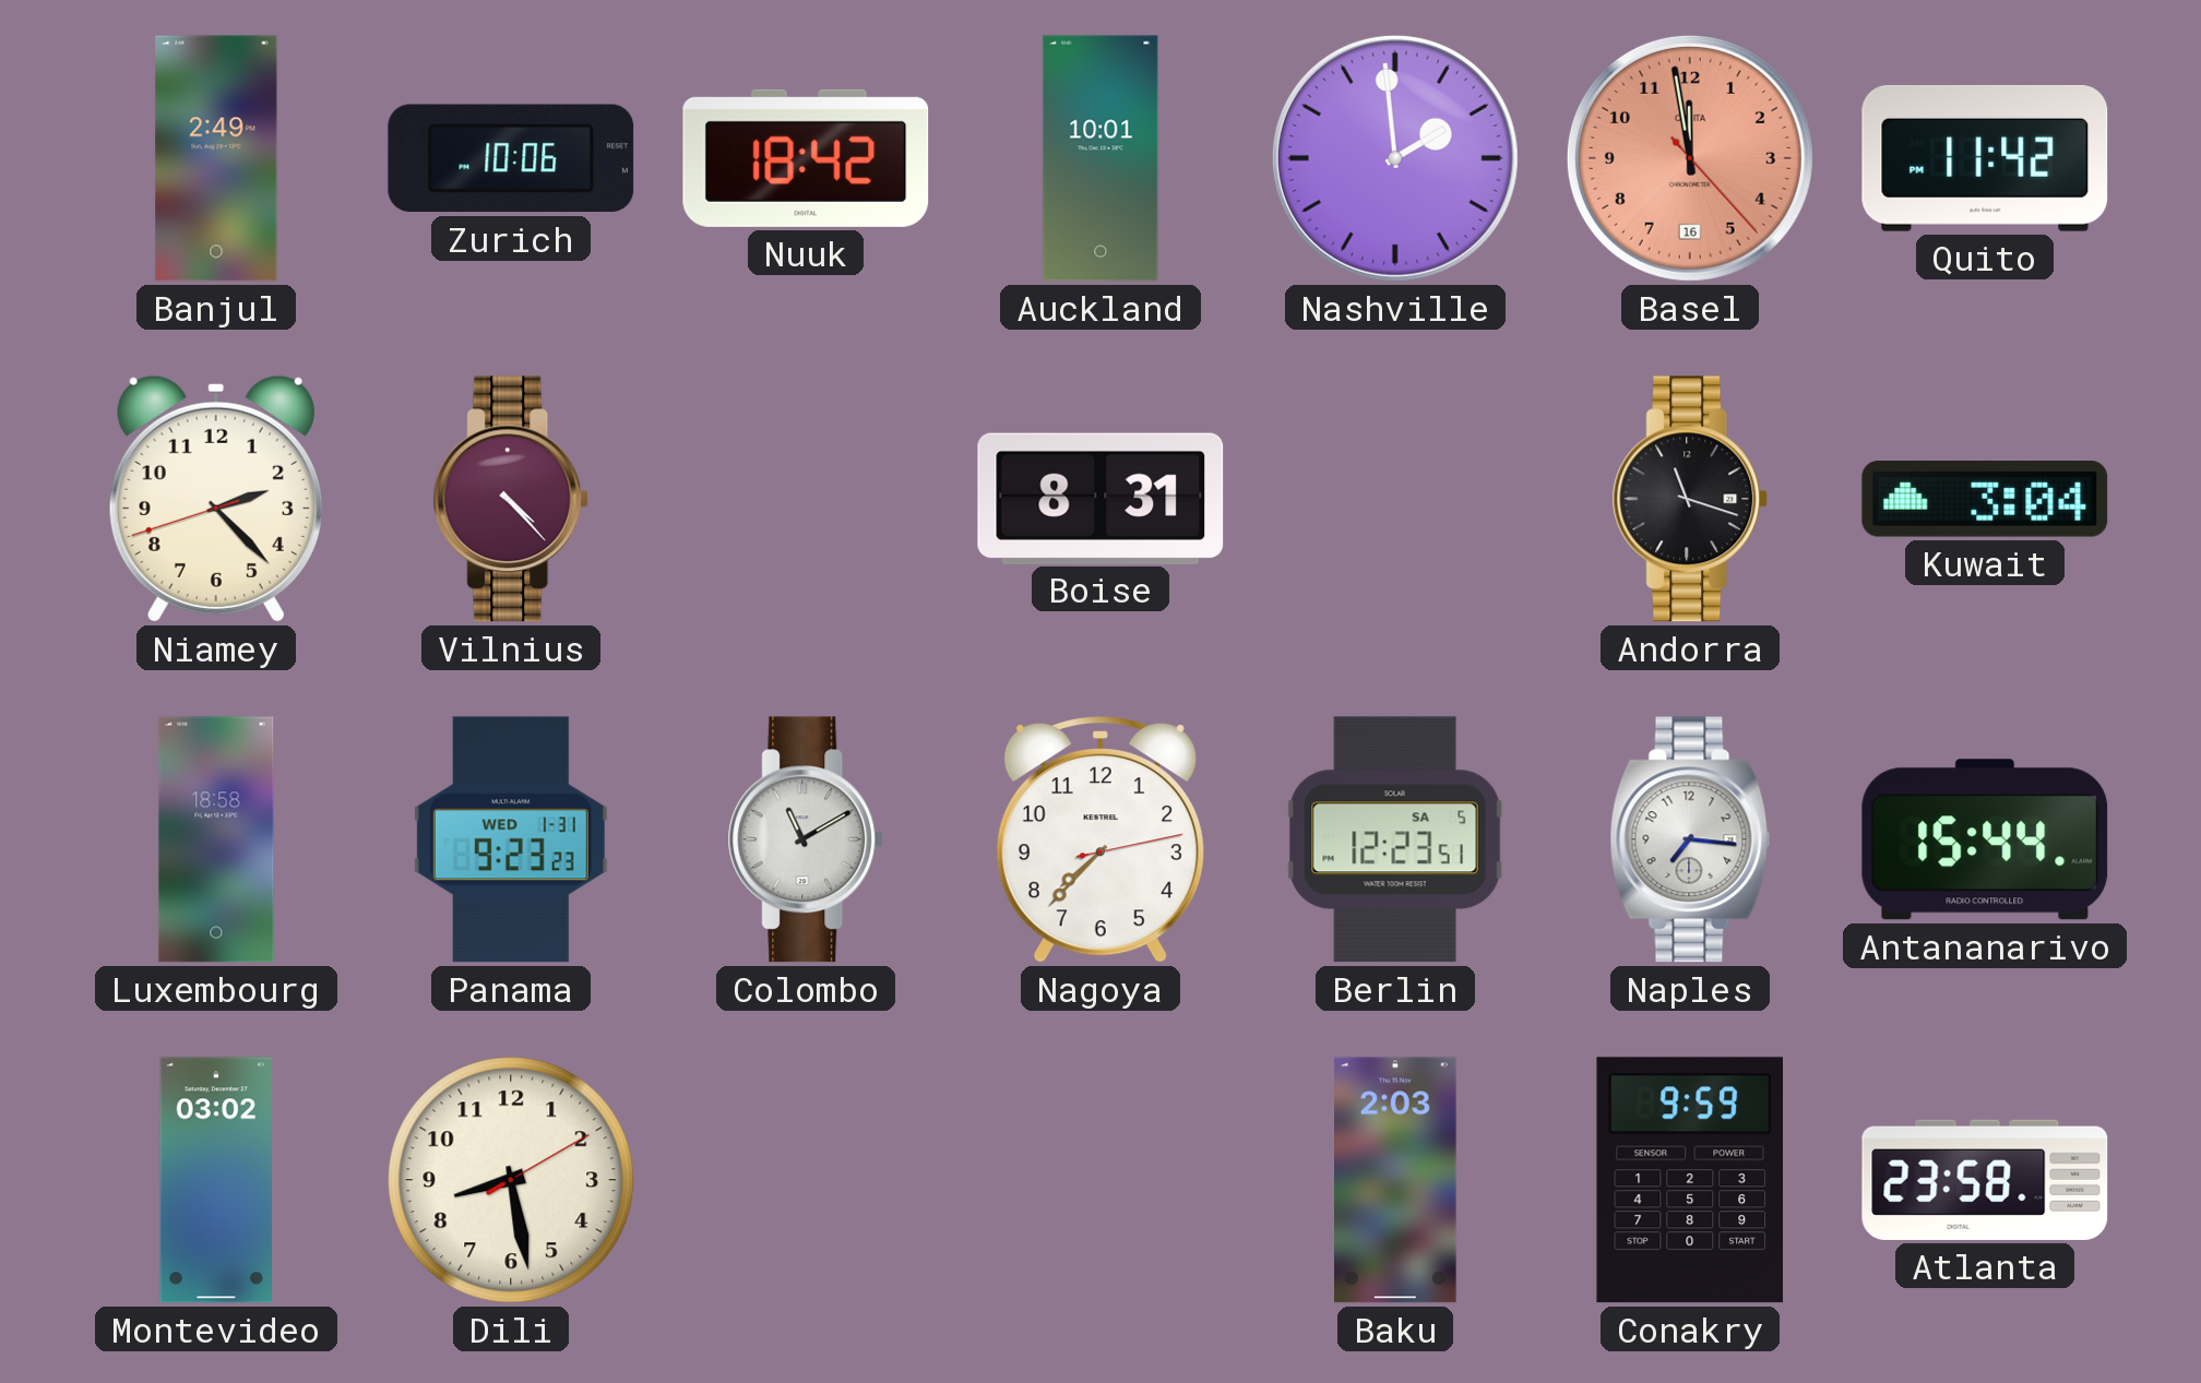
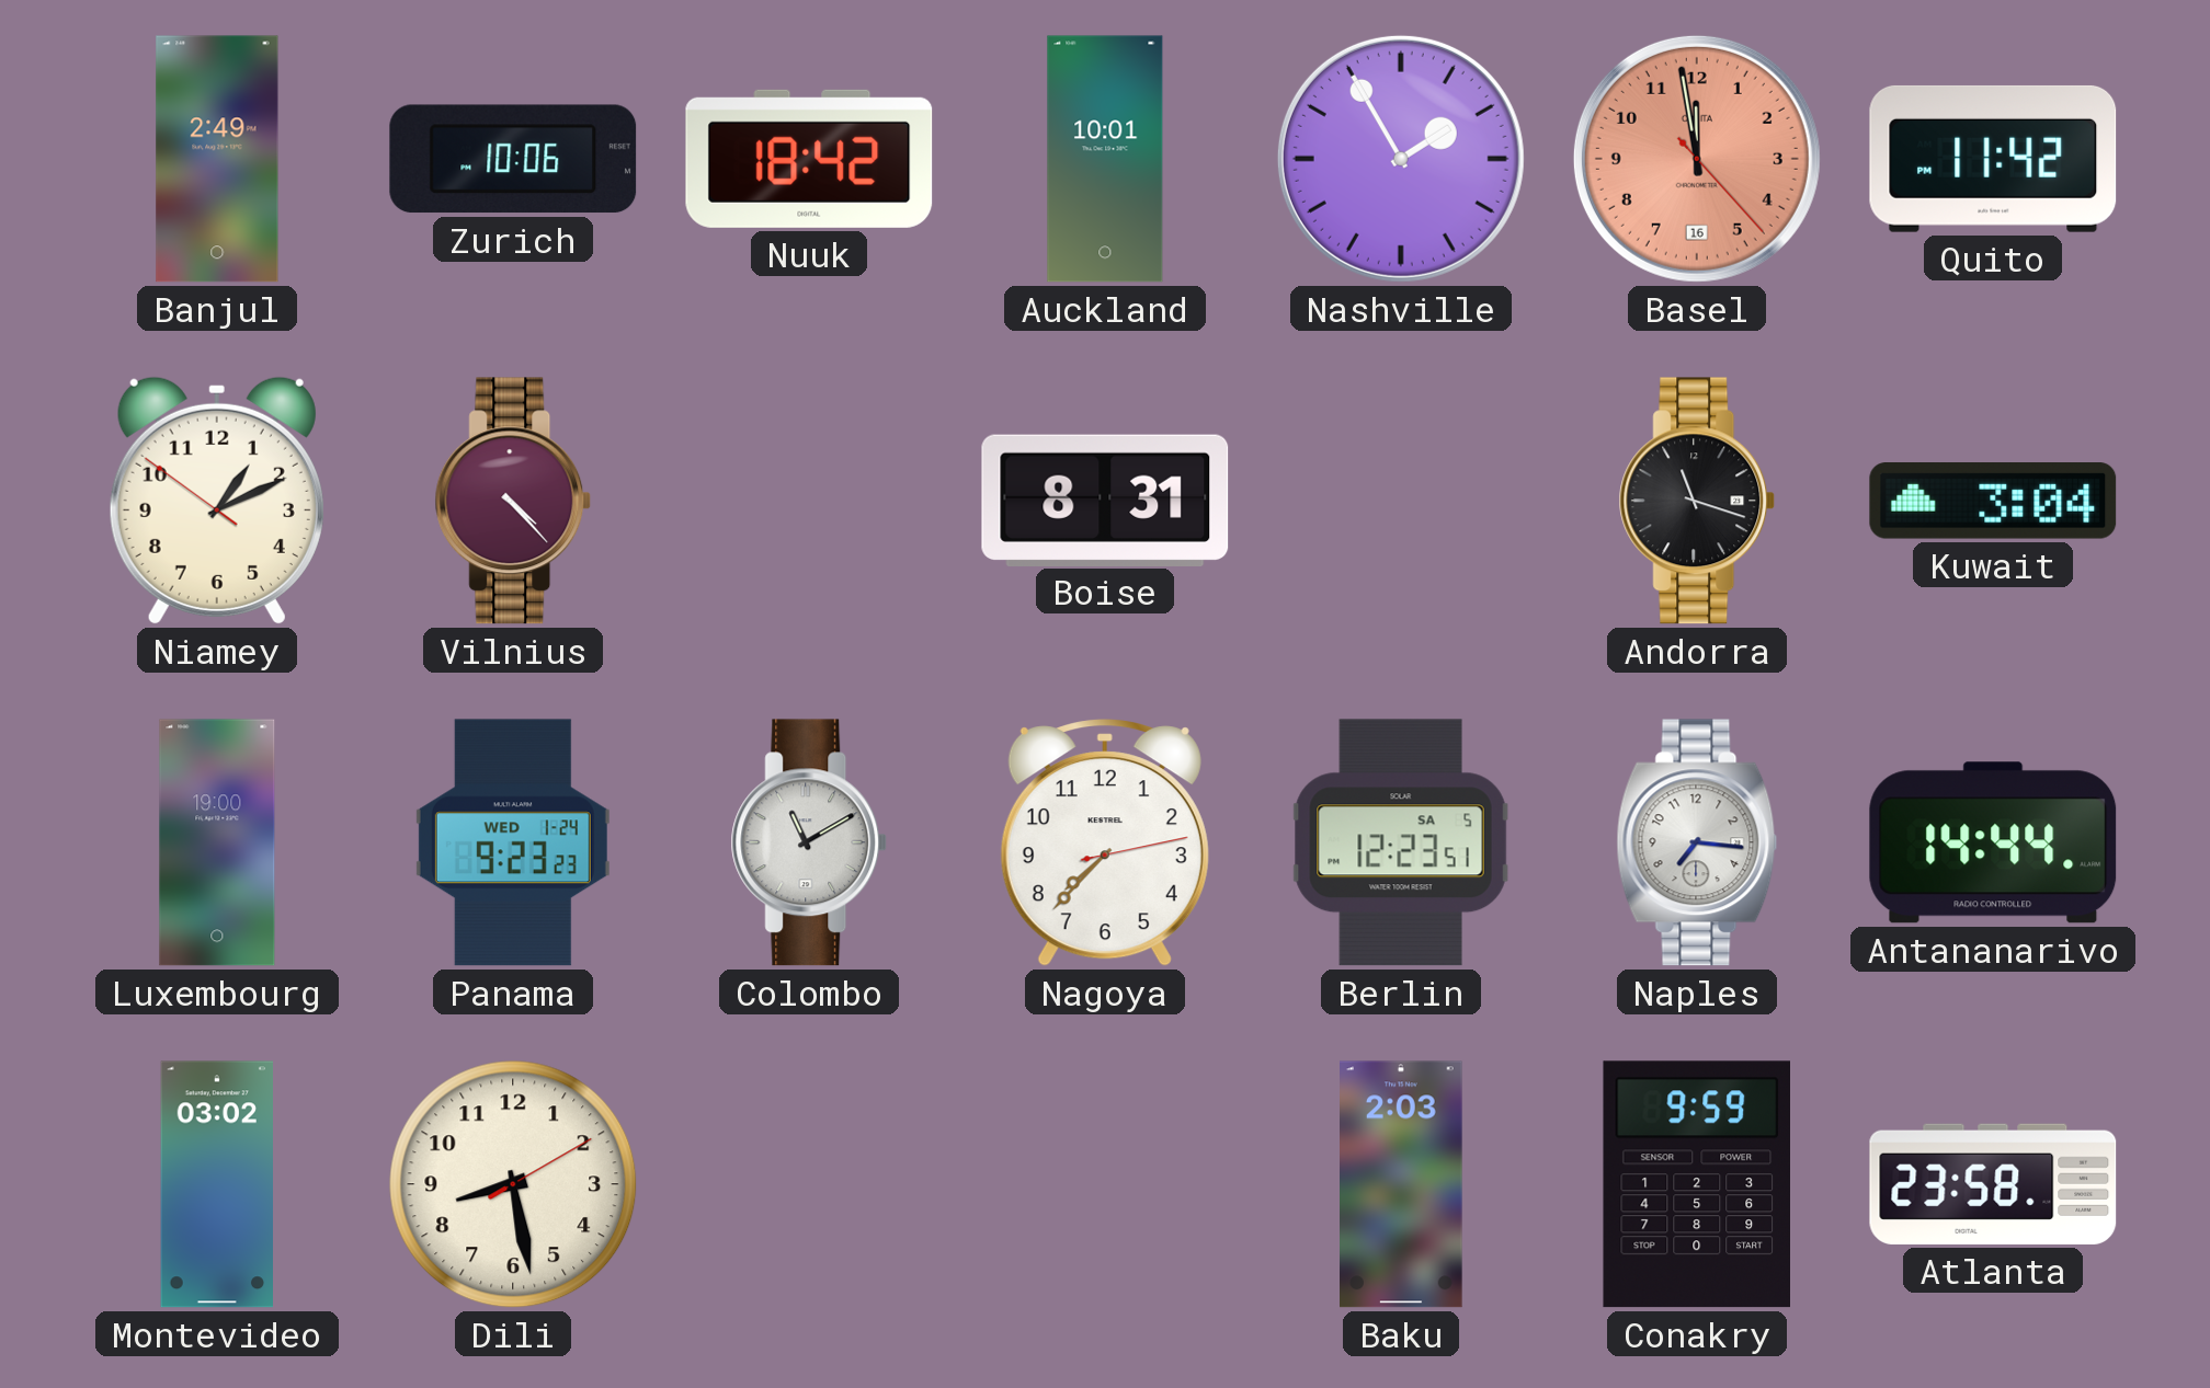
Nashville: 1:59 -> 1:55 (1401, 159)
Niamey: 2:22 -> 1:10 (217, 501)
Luxembourg: 18:58 -> 19:00 (217, 842)
Panama date: WED 1-31 -> WED 1-24 (513, 842)
Antananarivo: 15:44 -> 14:44 (1993, 842)
